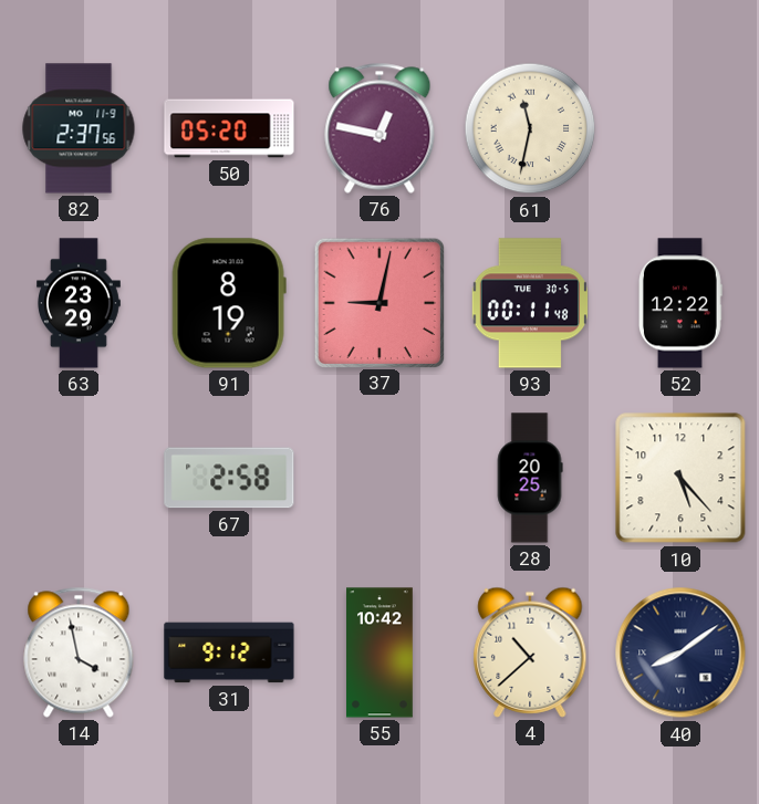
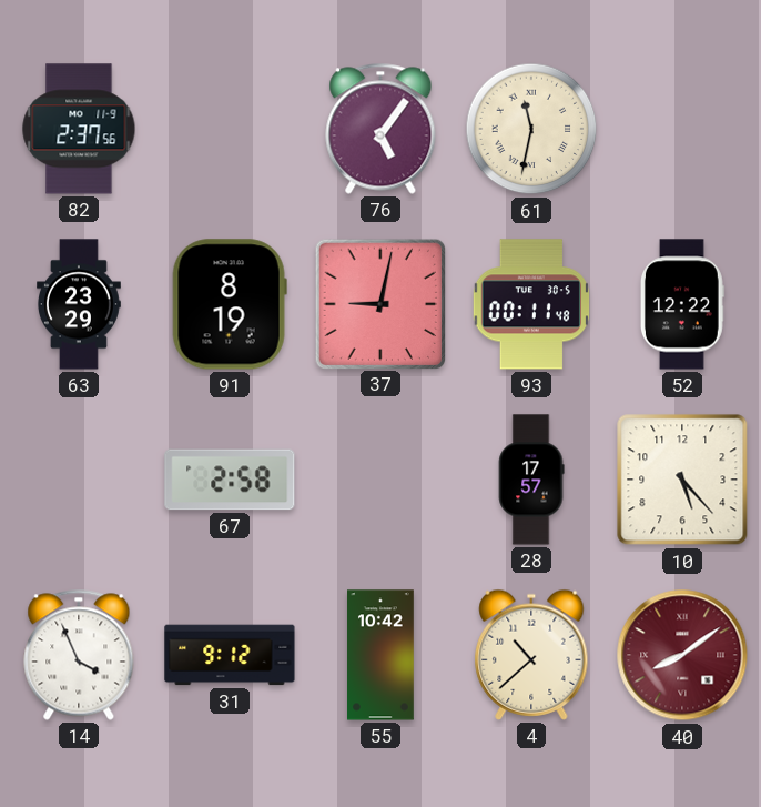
50: 05:20 -> none (229, 128)
76: 12:47 -> 5:06 (380, 129)
28: 20:25 -> 17:57 (531, 480)
14: 3:58 -> 3:56 (79, 655)
40 dial: navy -> burgundy (682, 655)
